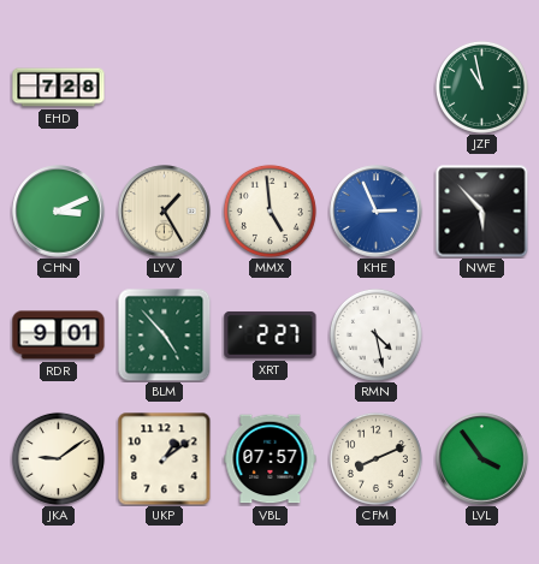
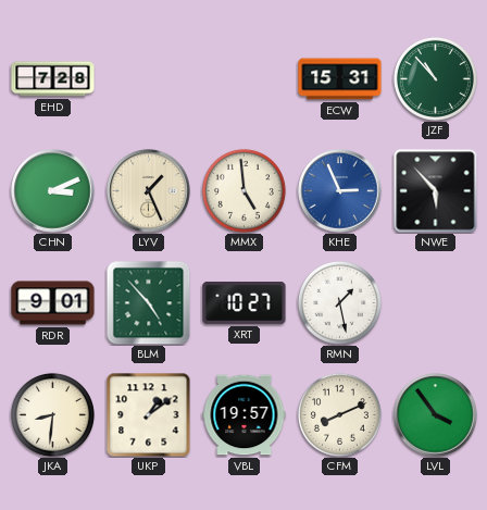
ECW: none -> 15:31 (340, 79)
JZF: 10:58 -> 10:53 (435, 78)
LYV: 1:25 -> 1:26 (149, 191)
XRT: 2:27 -> 10:27 (245, 302)
RMN: 4:28 -> 1:28 (339, 302)
JKA: 9:09 -> 8:31 (52, 414)
VBL: 07:57 -> 19:57 (245, 415)
